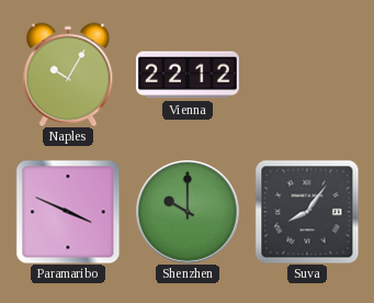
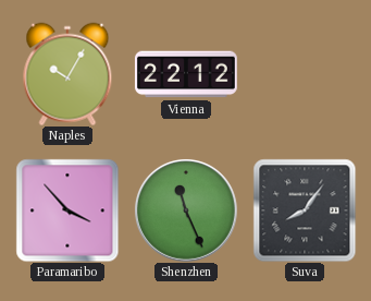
Paramaribo: 3:49 -> 3:53 (67, 210)
Shenzhen: 10:00 -> 11:26 (186, 210)
